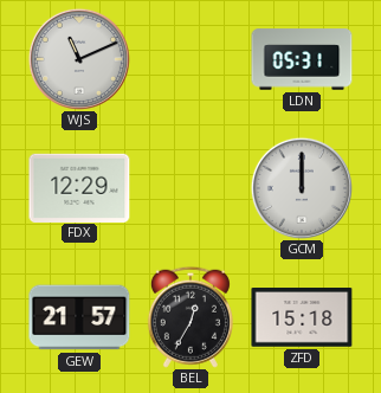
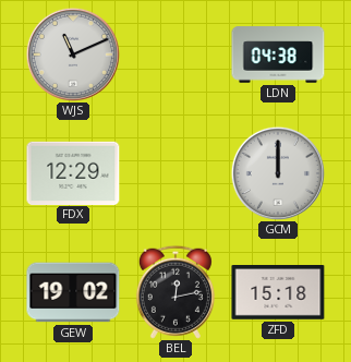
LDN: 05:31 -> 04:38 (278, 55)
GEW: 21:57 -> 19:02 (73, 292)
BEL: 12:35 -> 12:13 (175, 292)
